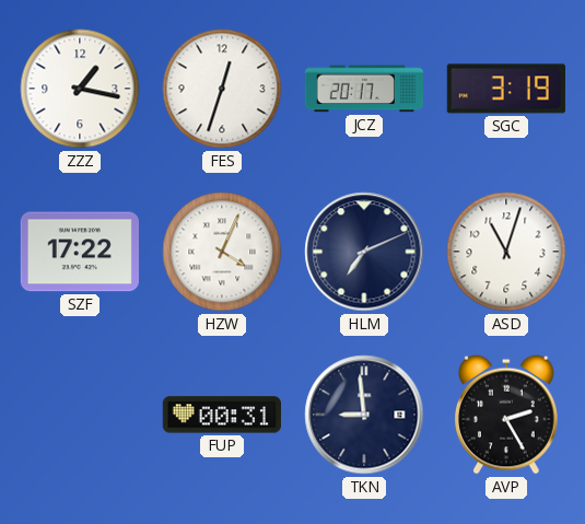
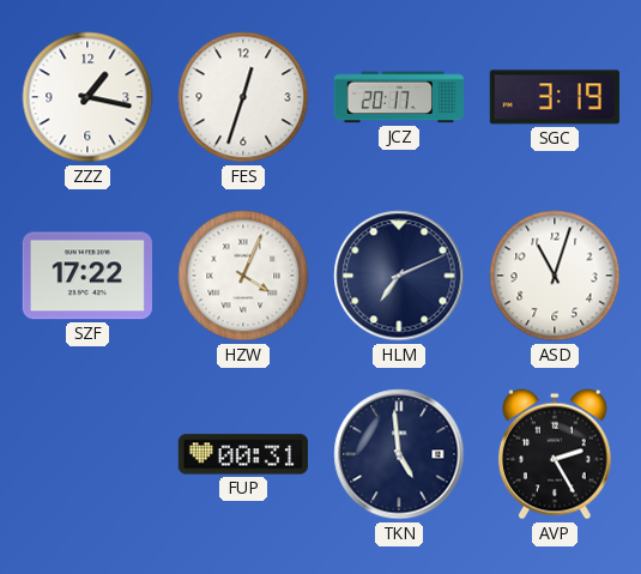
TKN: 8:59 -> 4:59 (399, 454)
